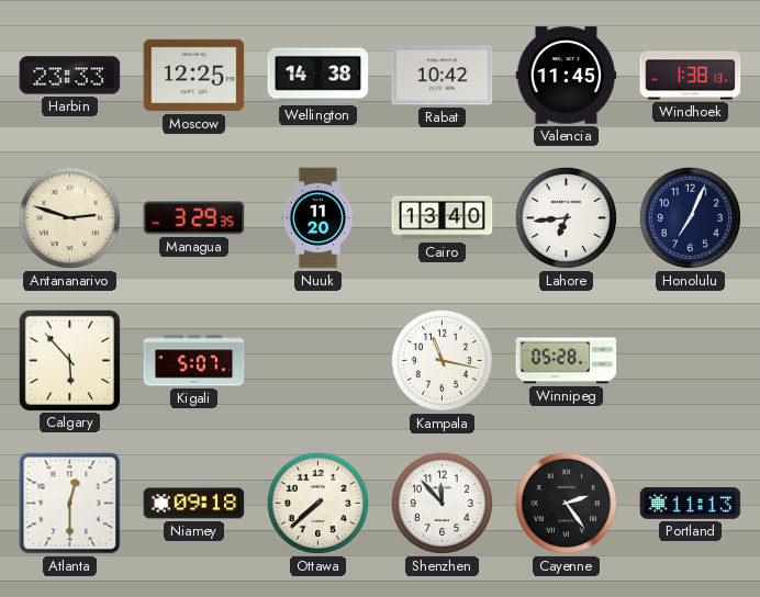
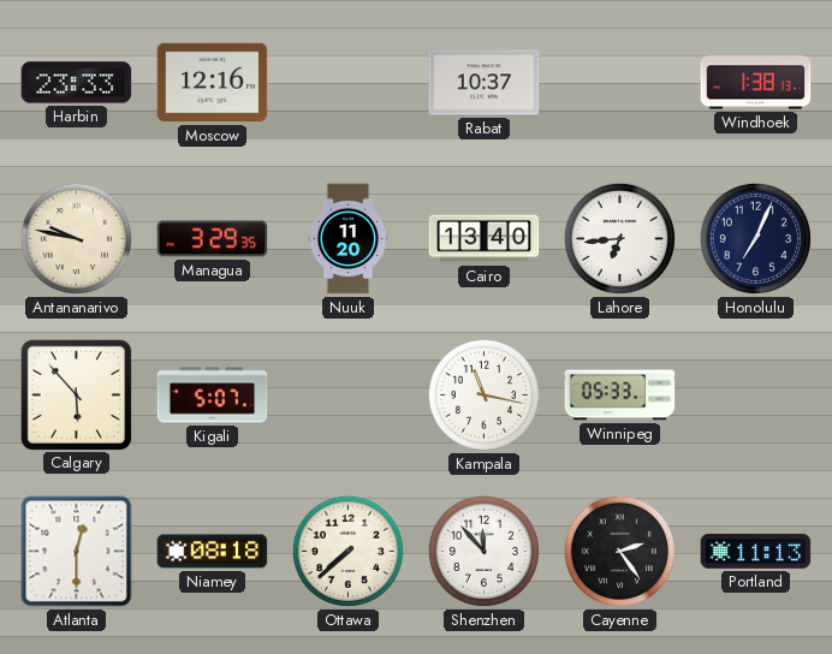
Moscow: 12:25 -> 12:16 (213, 83)
Wellington: 14:38 -> none (318, 76)
Rabat: 10:42 -> 10:37 (485, 83)
Valencia: 11:45 -> none (567, 76)
Antananarivo: 2:48 -> 9:47 (76, 238)
Winnipeg: 05:28 -> 05:33 (620, 396)
Niamey: 09:18 -> 08:18 (213, 552)
